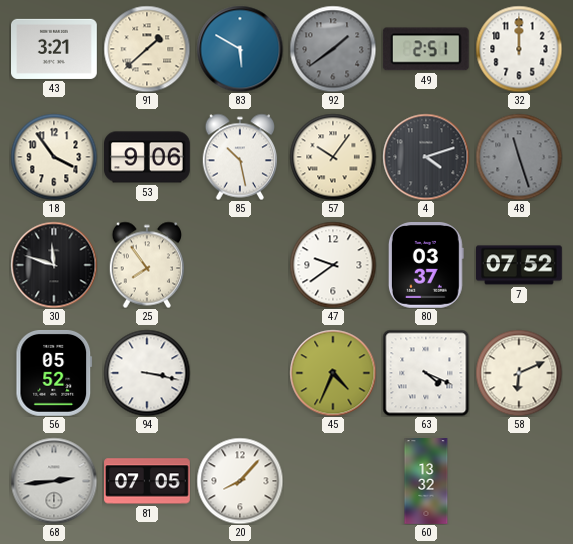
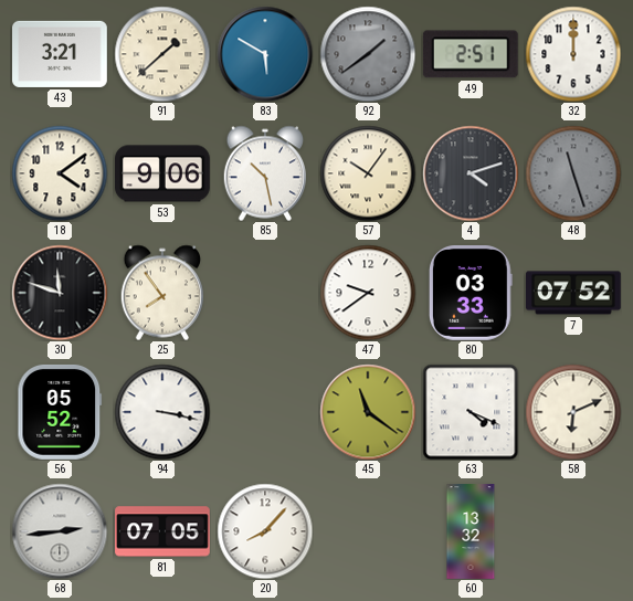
18: 3:54 -> 4:09 (60, 173)
80: 03:37 -> 03:33 (471, 294)
45: 4:34 -> 11:21 (368, 412)
